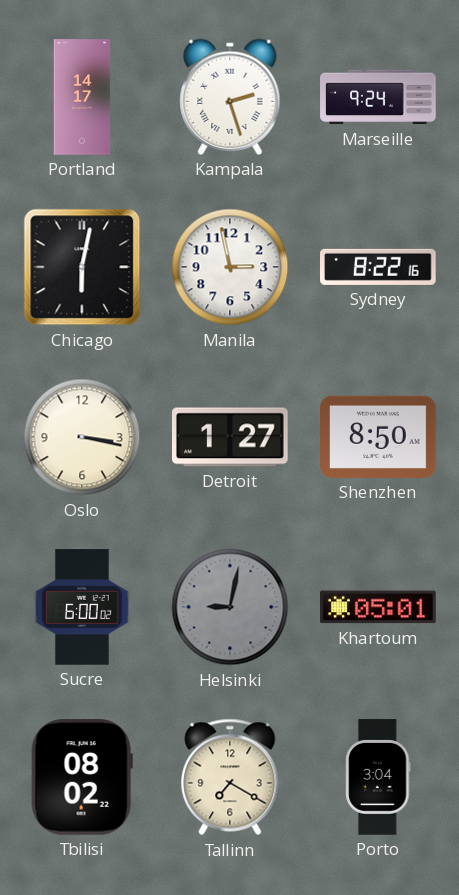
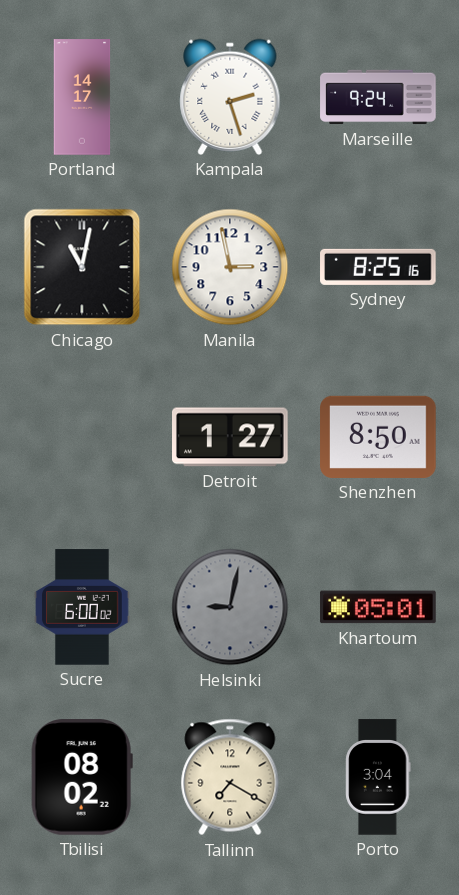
Chicago: 6:02 -> 11:02 (82, 267)
Sydney: 8:22 -> 8:25 (378, 267)
Oslo: 3:17 -> none (82, 437)
